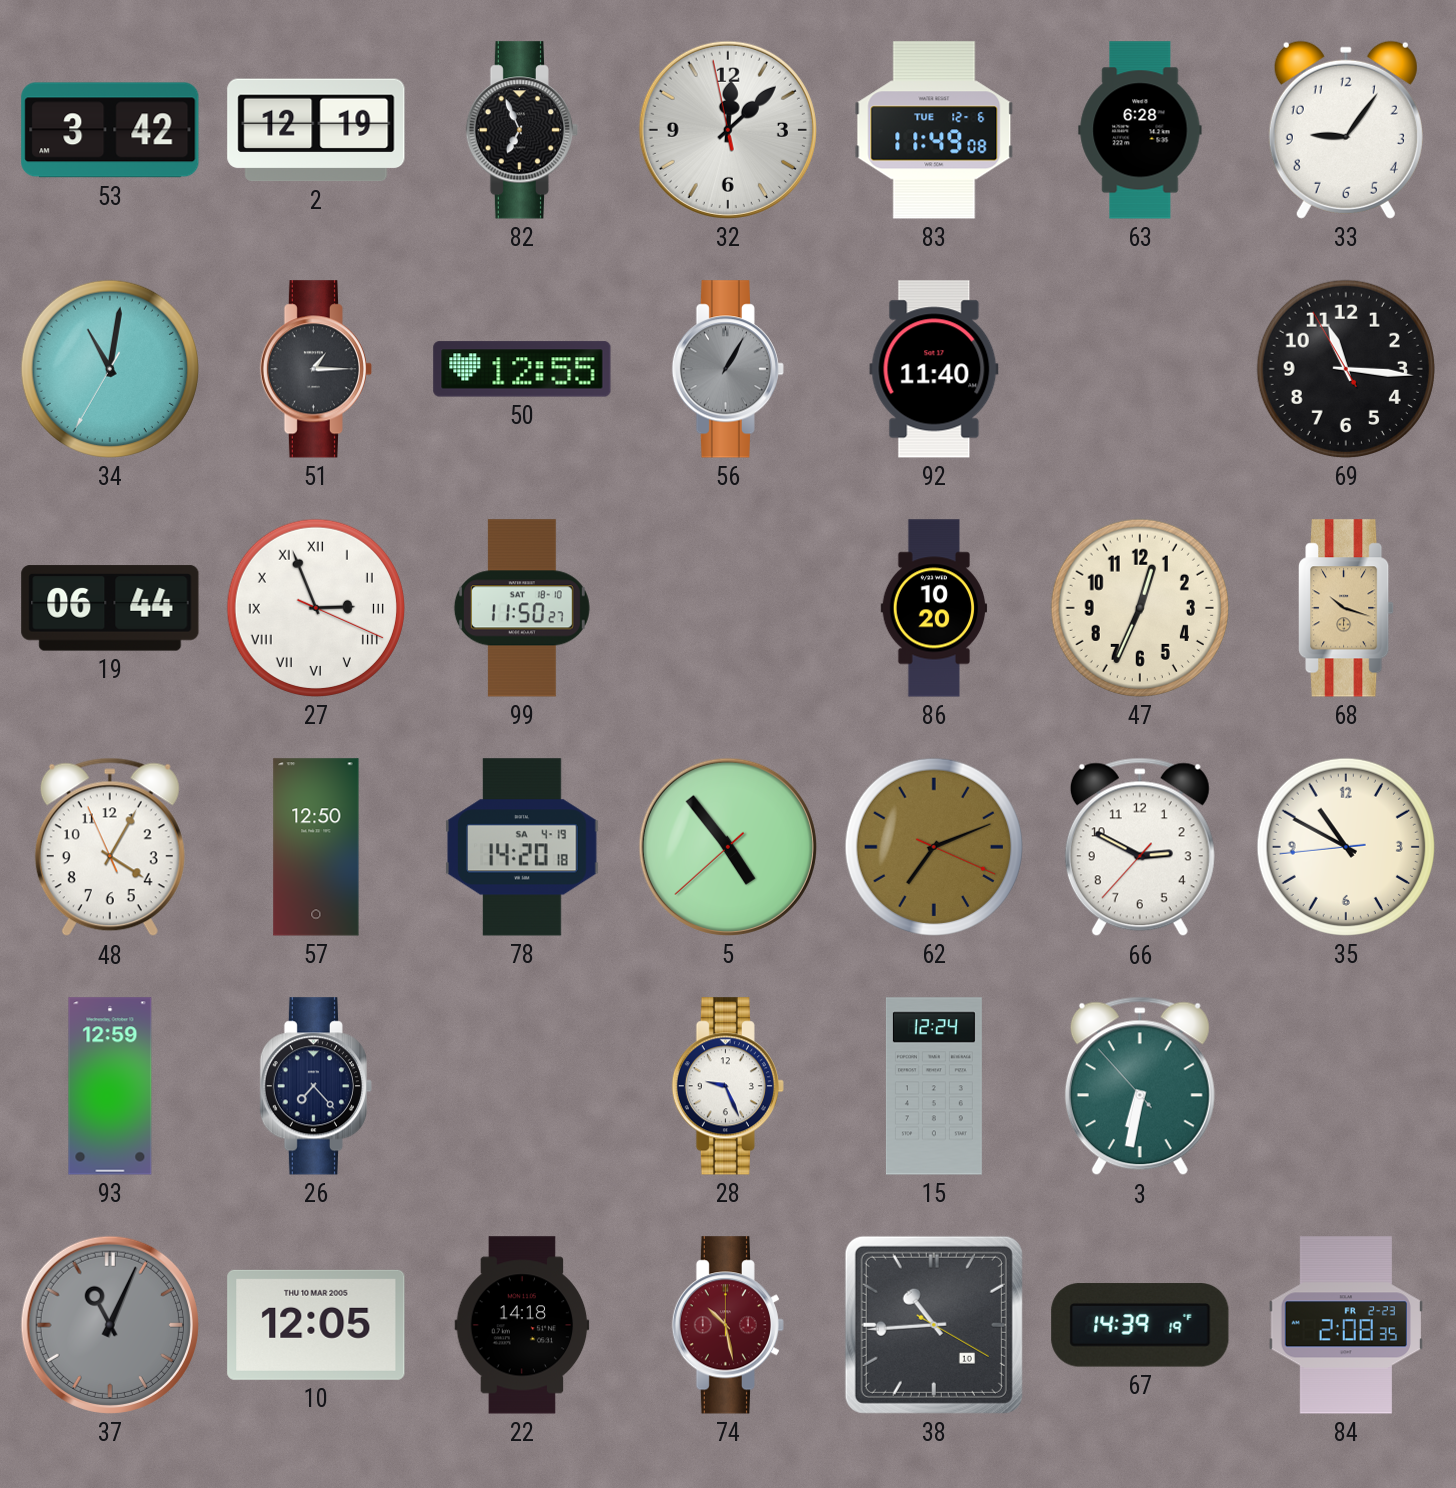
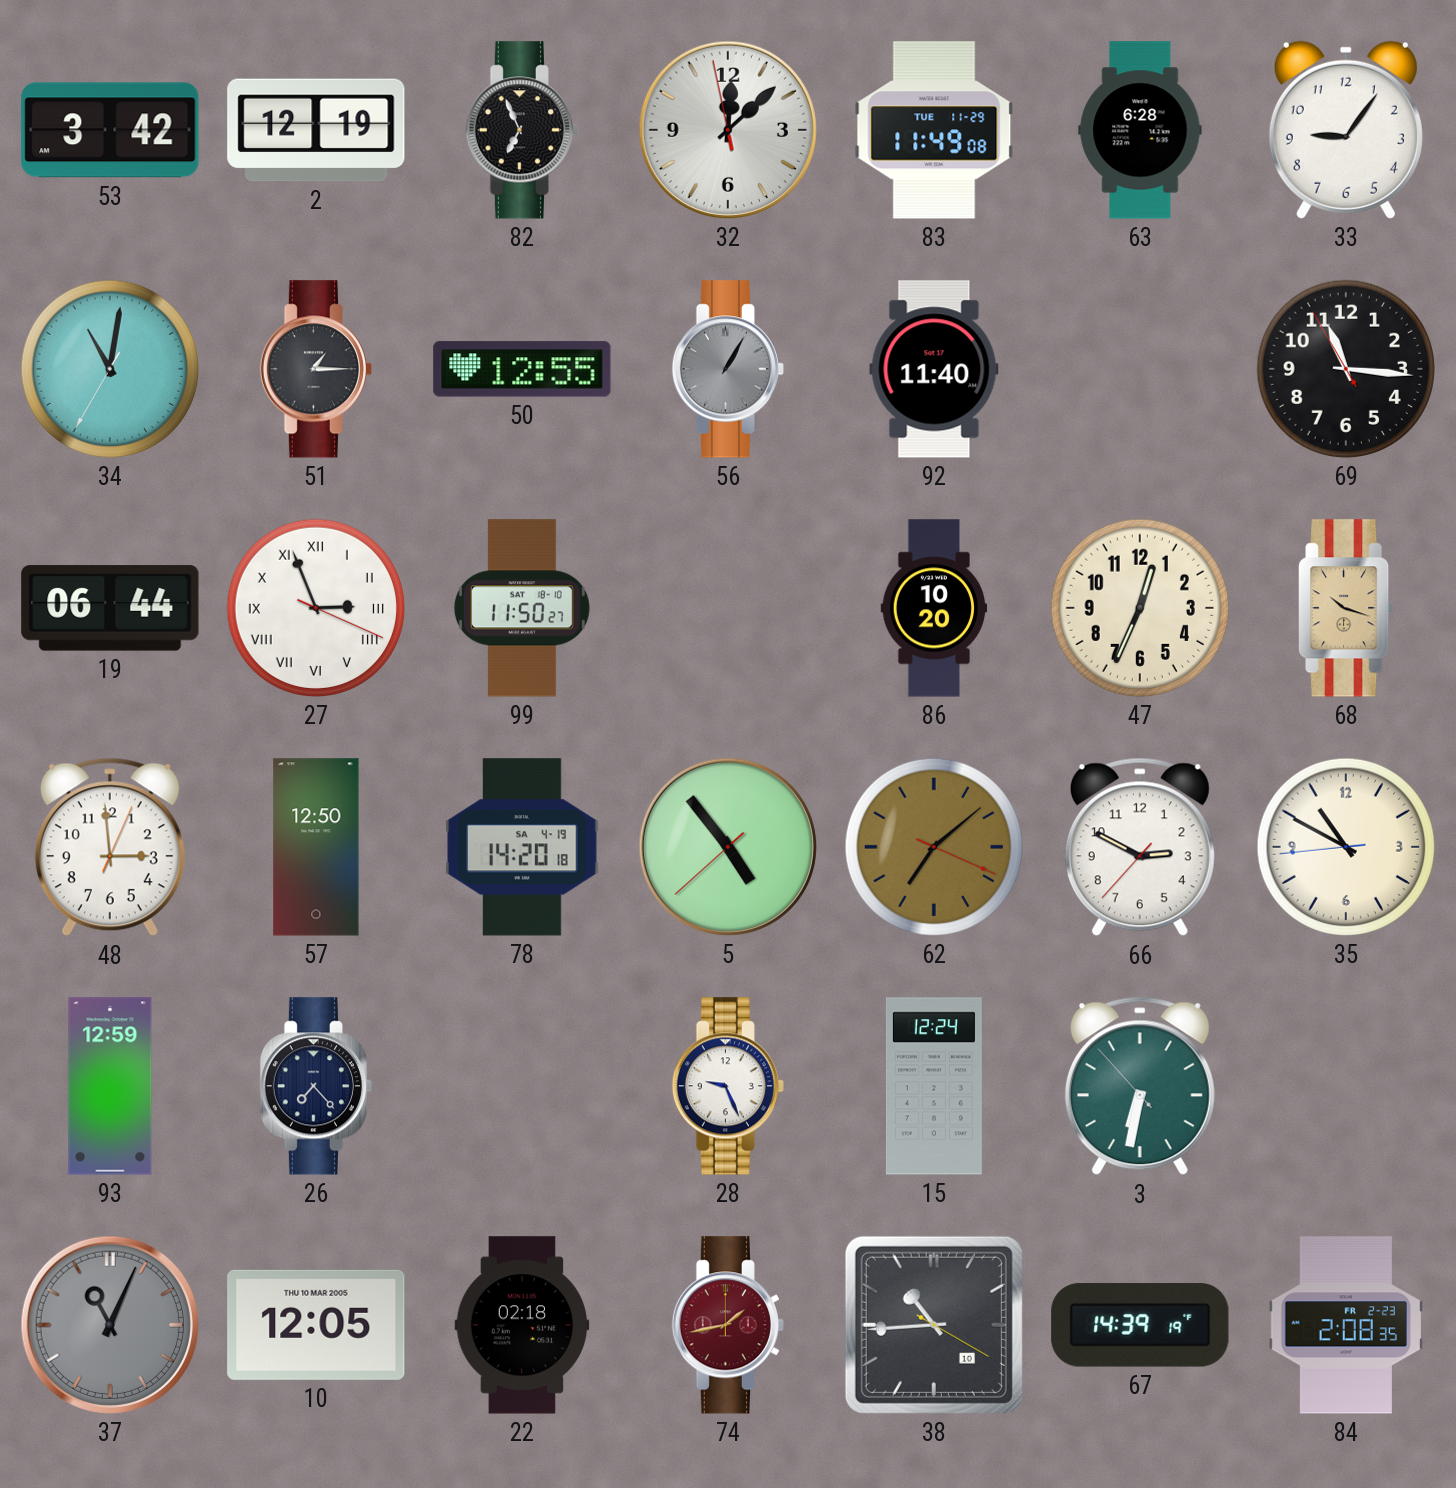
83 date: TUE 12-6 -> TUE 11-29 (934, 130)
48: 4:04 -> 2:59 (110, 847)
62: 7:11 -> 7:08 (934, 847)
22: 14:18 -> 02:18 (522, 1325)
74: 10:28 -> 1:43 (727, 1325)
